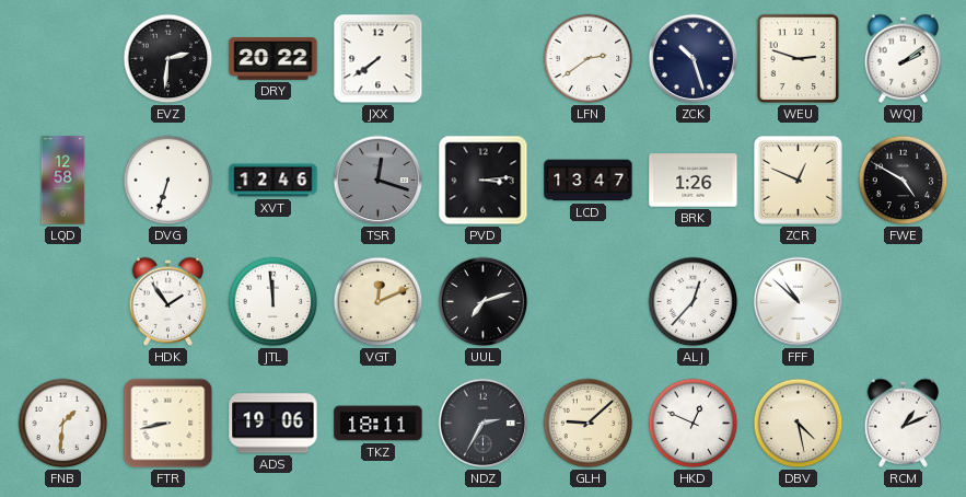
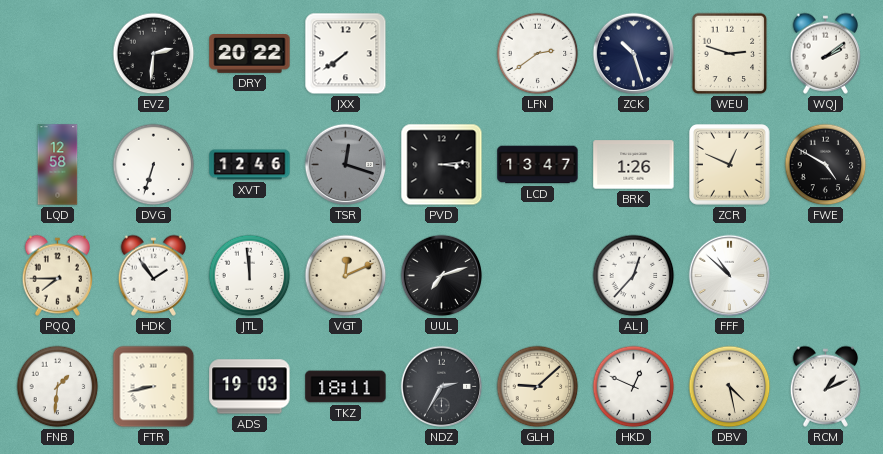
PQQ: none -> 7:45 (58, 275)
ADS: 19:06 -> 19:03 (250, 387)
